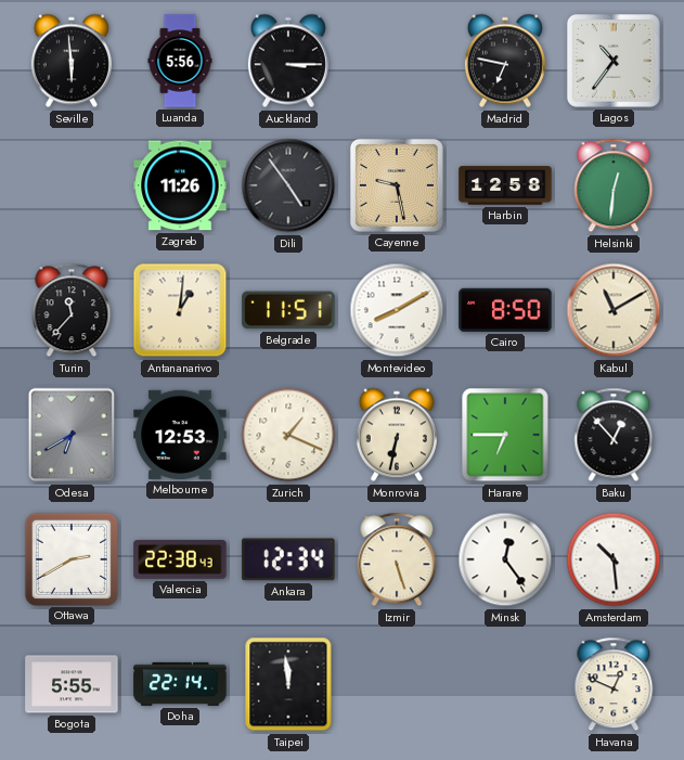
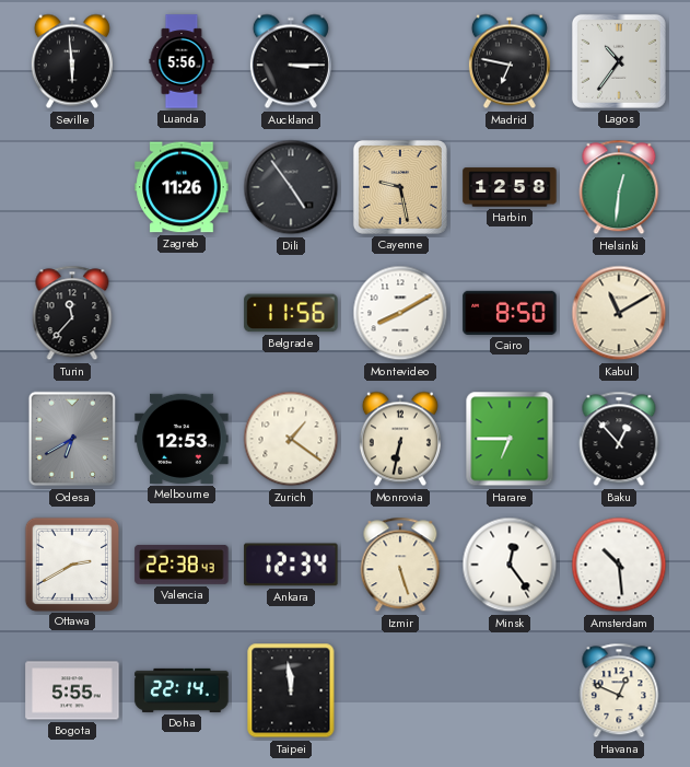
Antananarivo: 1:01 -> none (180, 310)
Belgrade: 11:51 -> 11:56 (291, 313)
Zurich: 1:19 -> 1:21 (291, 439)
